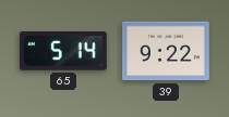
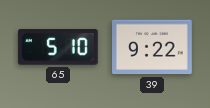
65: 5:14 -> 5:10 (58, 47)
